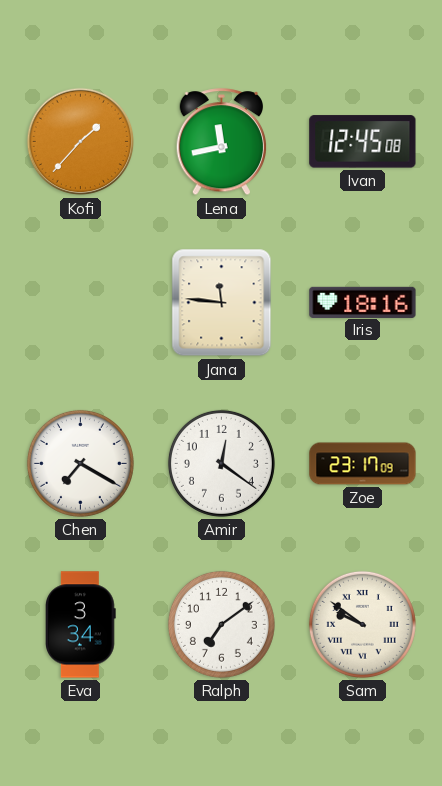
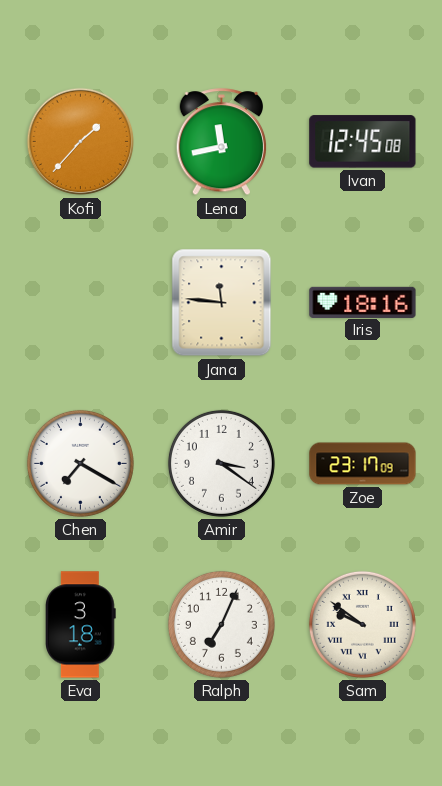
Amir: 12:21 -> 3:21 (221, 463)
Eva: 3:34 -> 3:18 (81, 625)
Ralph: 7:09 -> 7:04 (221, 624)
